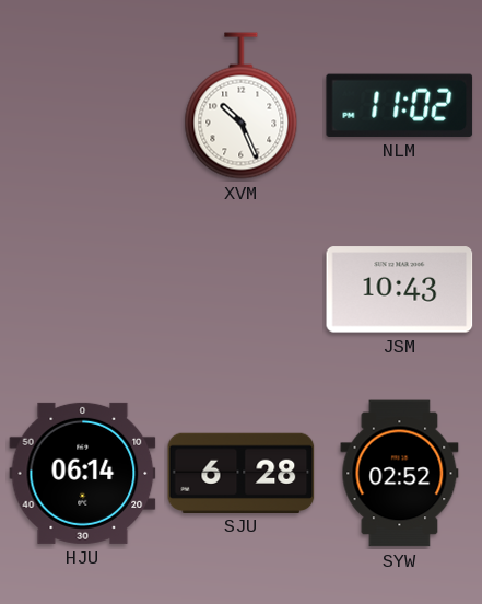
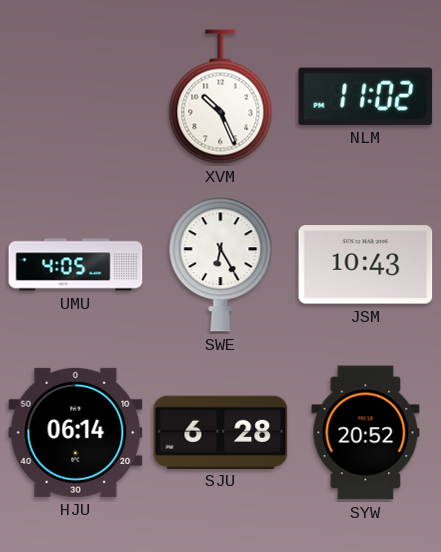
UMU: none -> 4:05 (76, 265)
SWE: none -> 6:25 (221, 265)
SYW: 02:52 -> 20:52 (366, 433)
